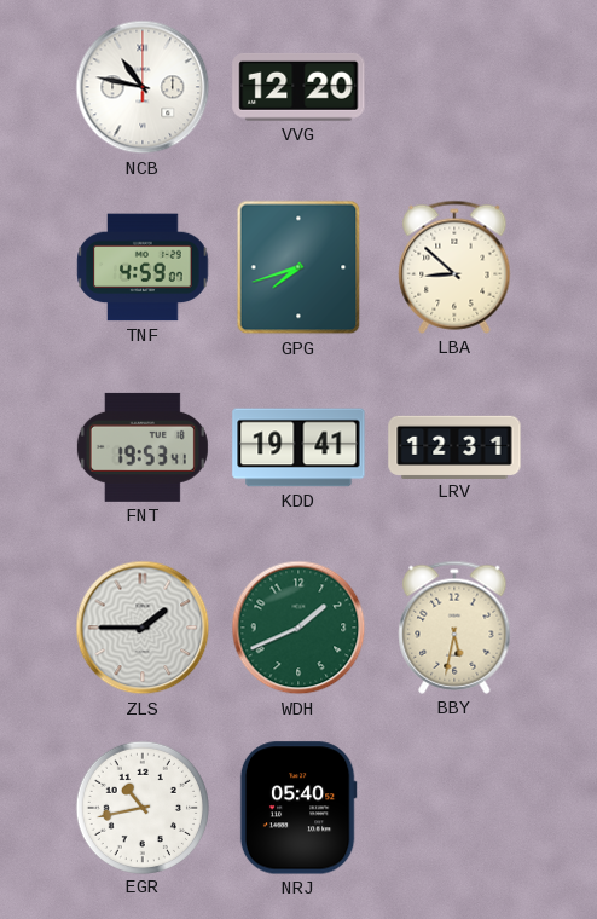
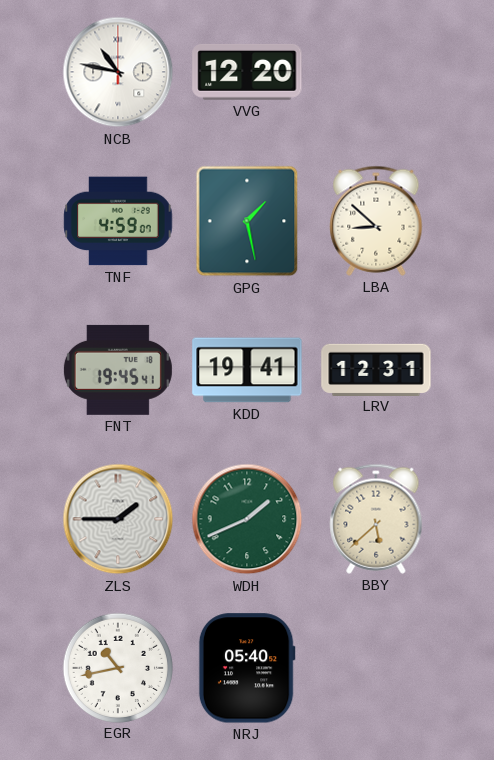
GPG: 7:42 -> 1:28 (247, 221)
FNT: 19:53 -> 19:45 (118, 370)
BBY: 5:32 -> 5:38 (376, 519)
